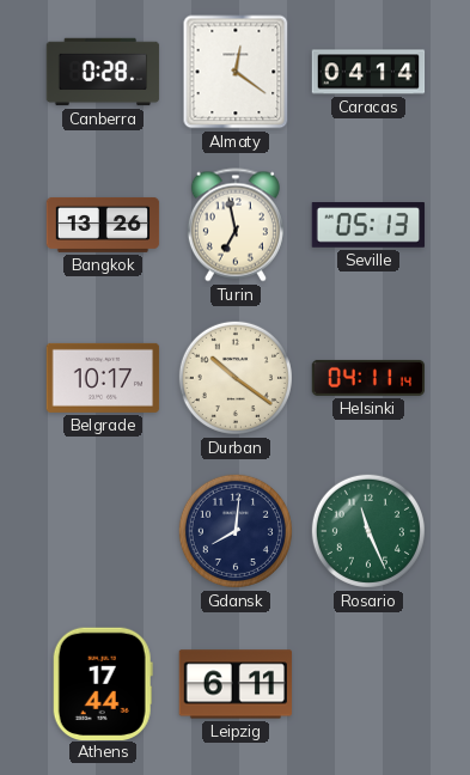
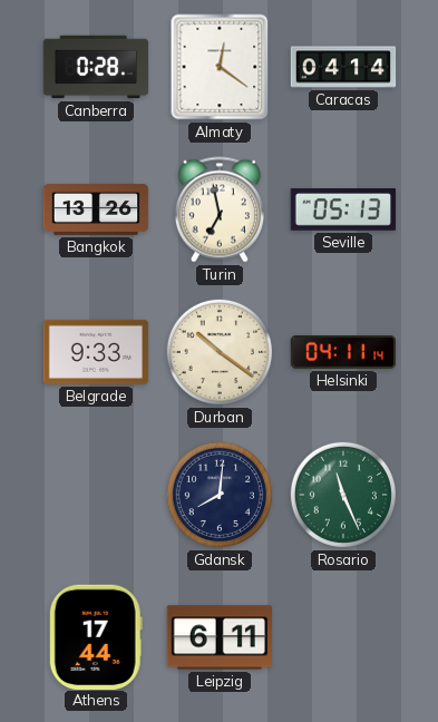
Belgrade: 10:17 -> 9:33 (96, 352)
